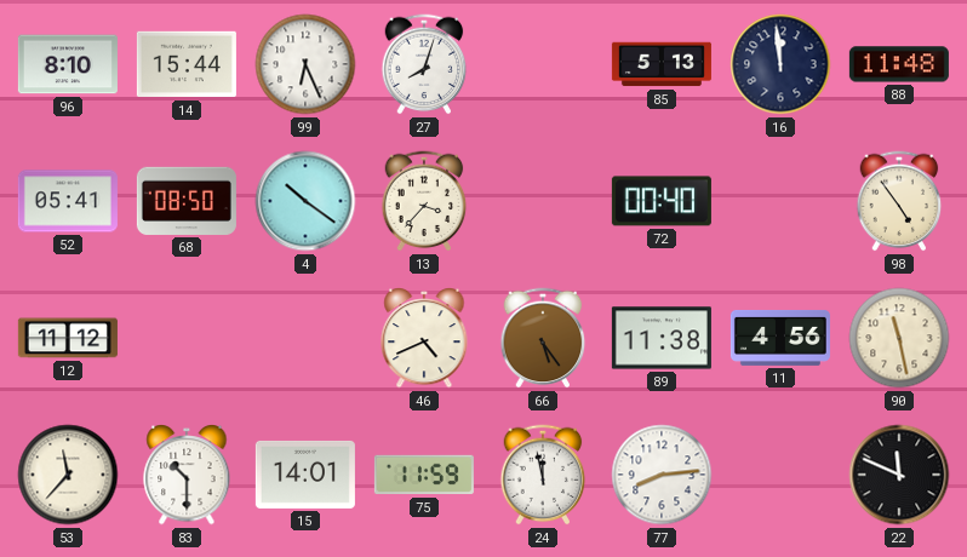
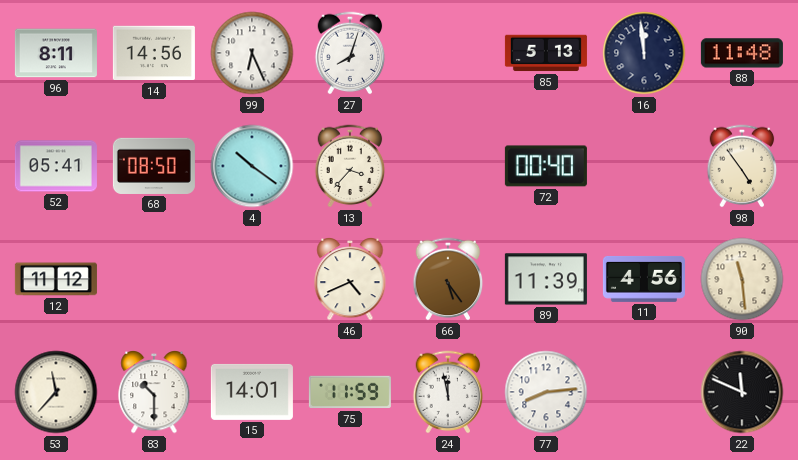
96: 8:10 -> 8:11 (56, 53)
14: 15:44 -> 14:56 (154, 53)
89: 11:38 -> 11:39 (546, 279)
90: 11:28 -> 11:29 (742, 279)
